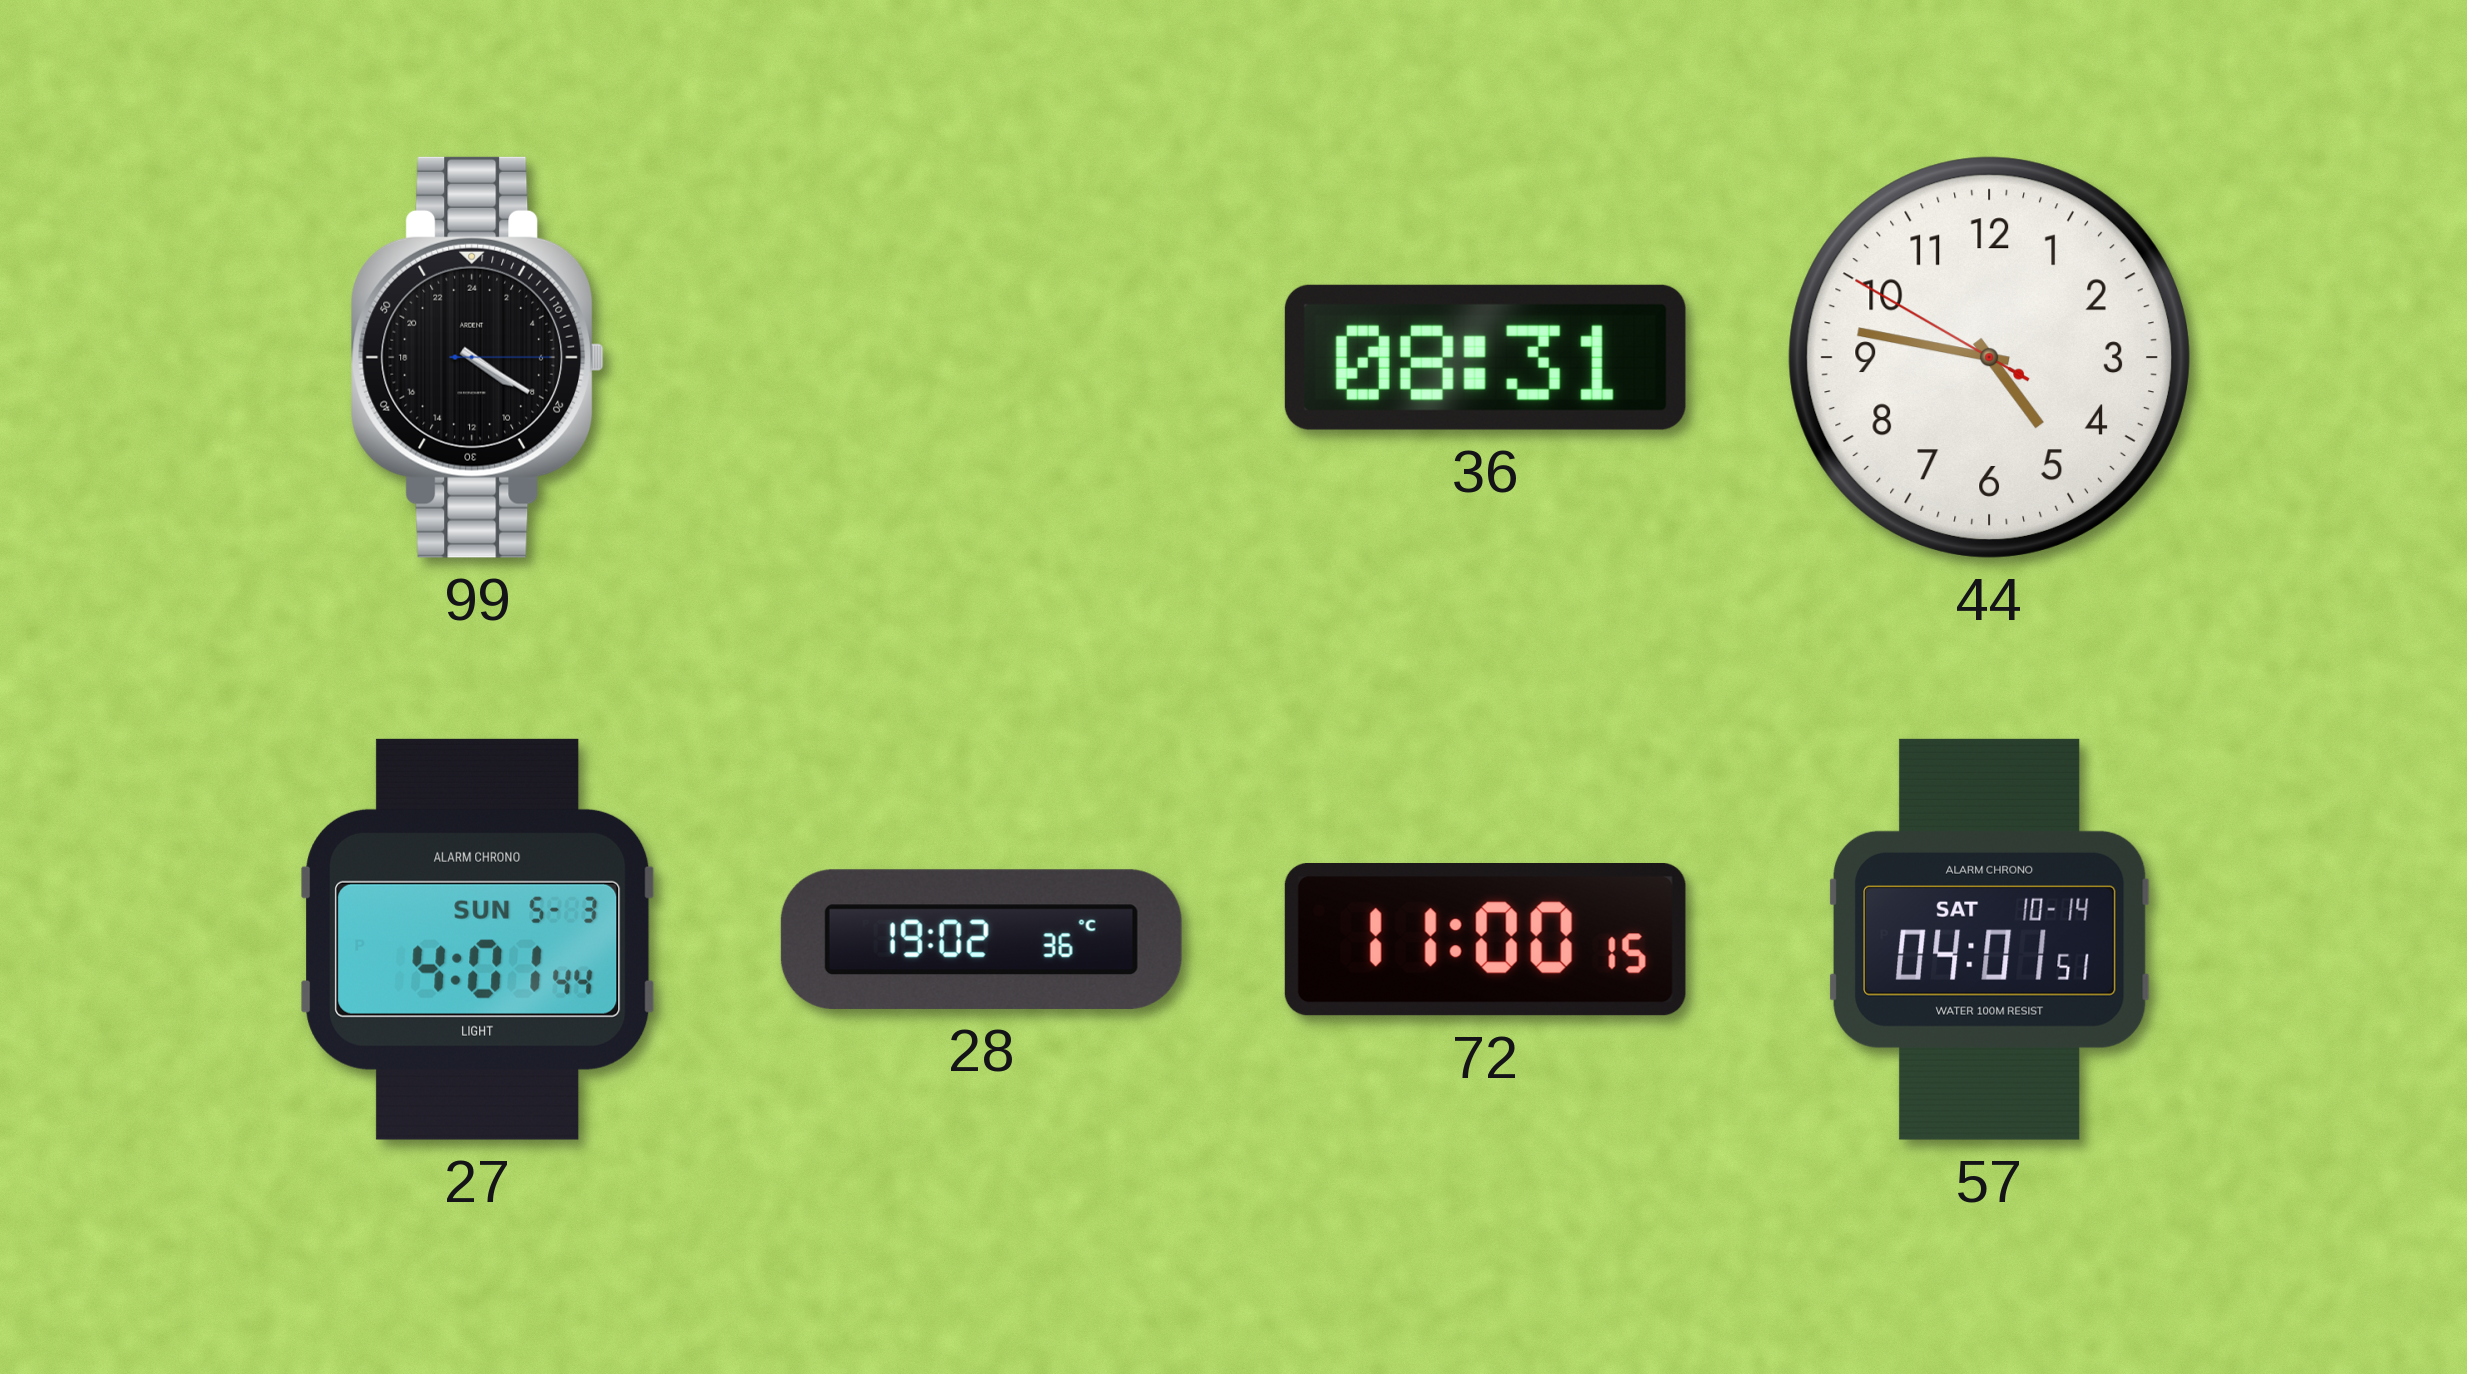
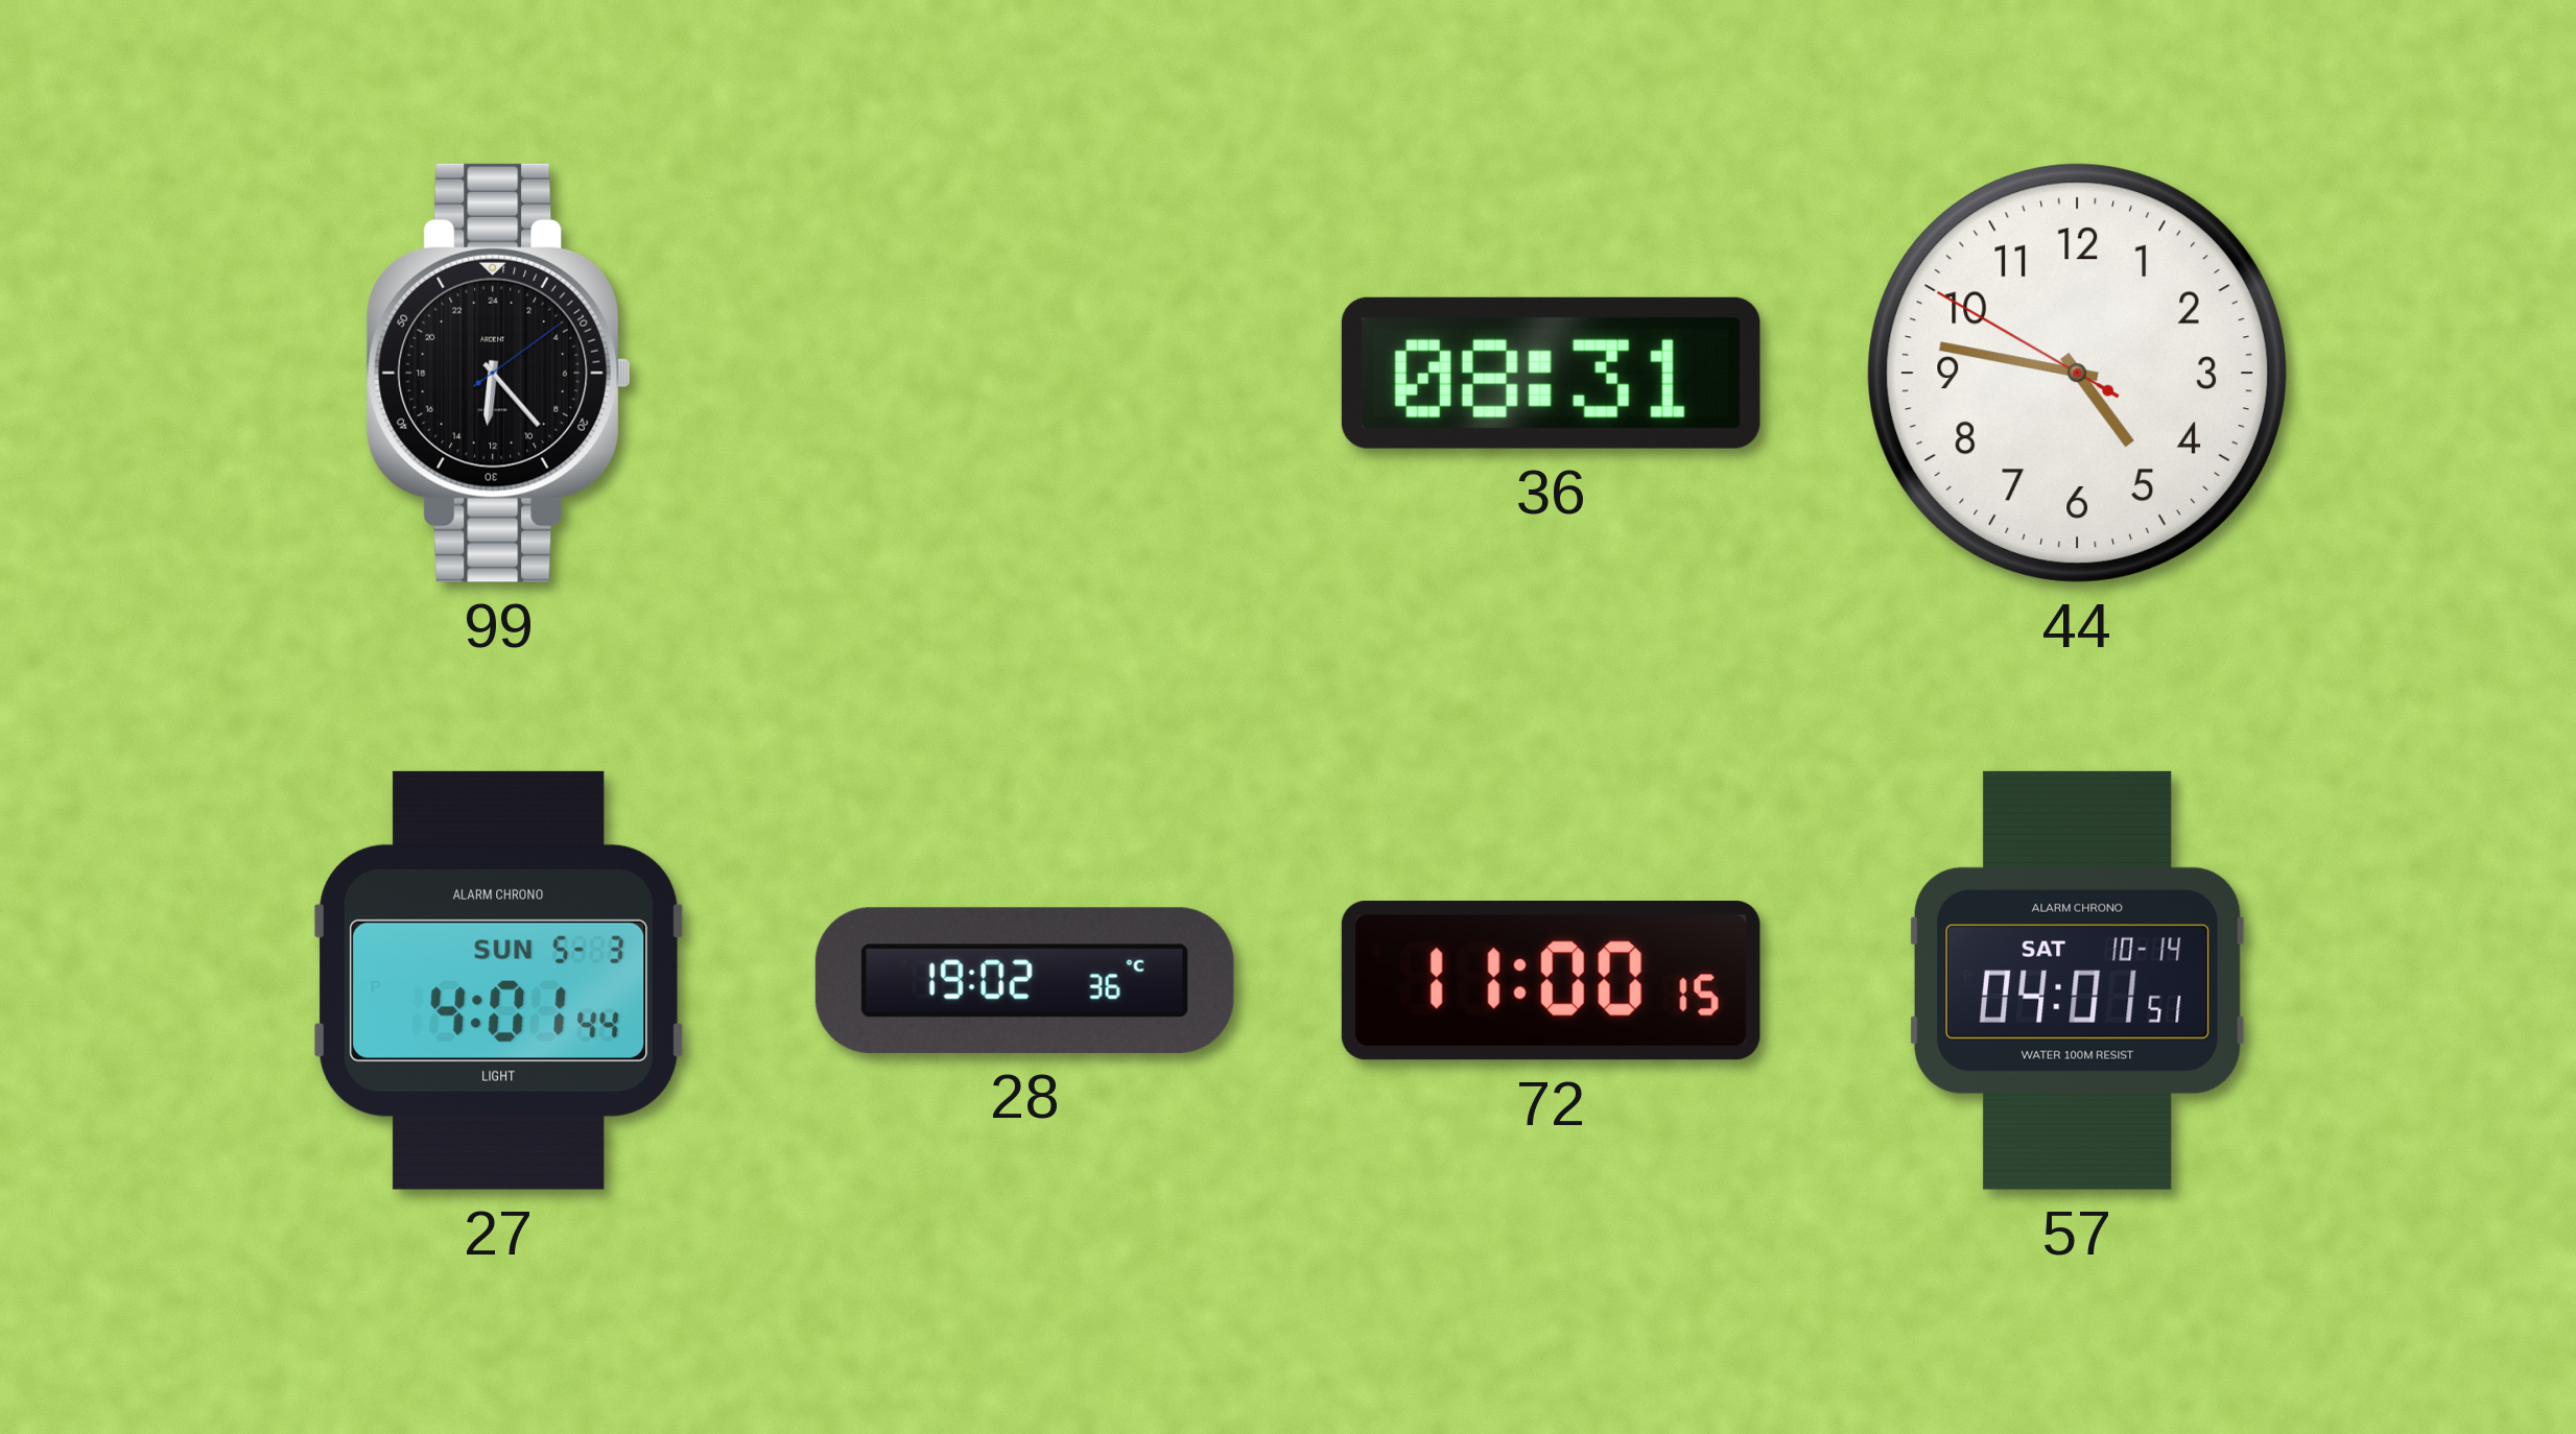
99: 8:20 -> 12:23 (499, 373)
